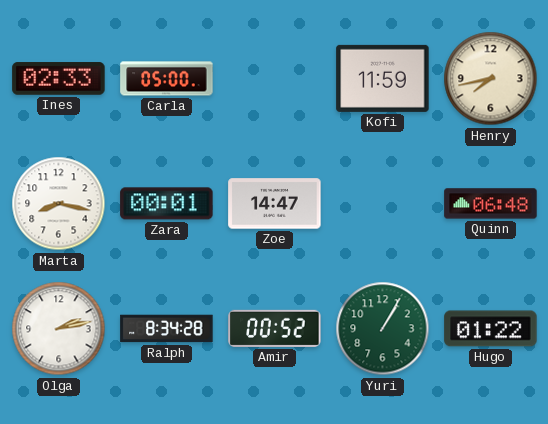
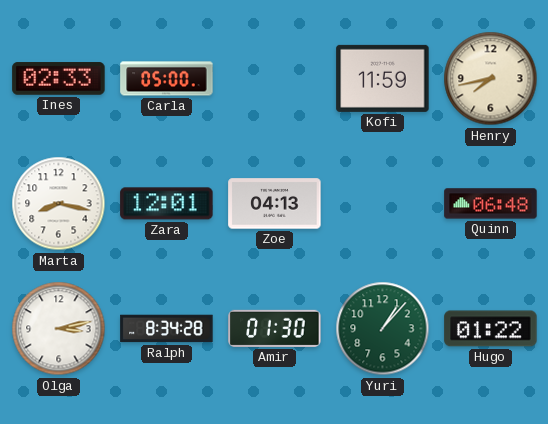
Zara: 00:01 -> 12:01 (167, 204)
Zoe: 14:47 -> 04:13 (275, 204)
Olga: 2:13 -> 3:13 (59, 329)
Amir: 00:52 -> 01:30 (275, 328)
Yuri: 1:05 -> 1:07 (383, 329)
